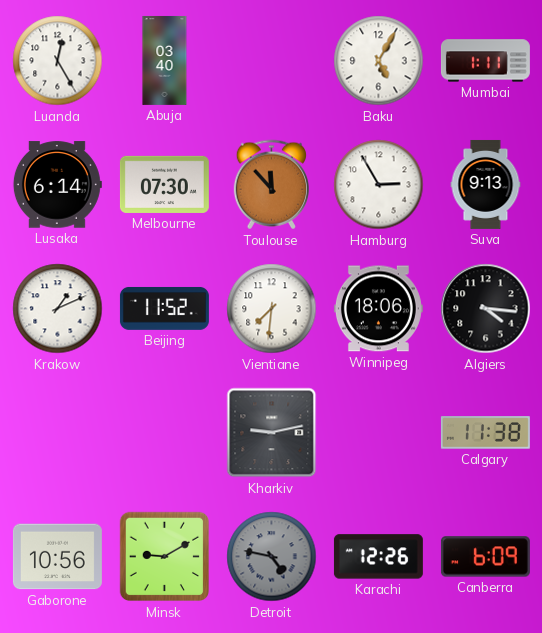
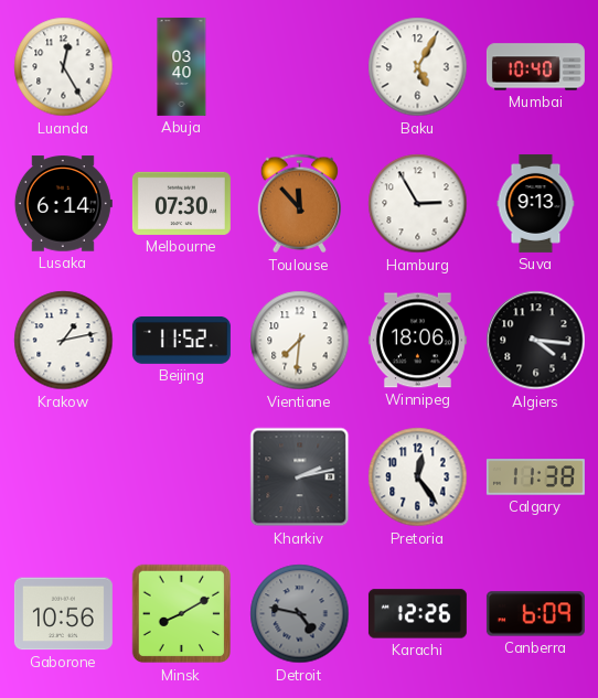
Mumbai: 1:11 -> 10:40 (535, 67)
Krakow: 1:11 -> 1:13 (64, 341)
Kharkiv: 9:13 -> 2:13 (300, 477)
Pretoria: none -> 12:24 (418, 477)
Minsk: 9:10 -> 8:10 (182, 614)
